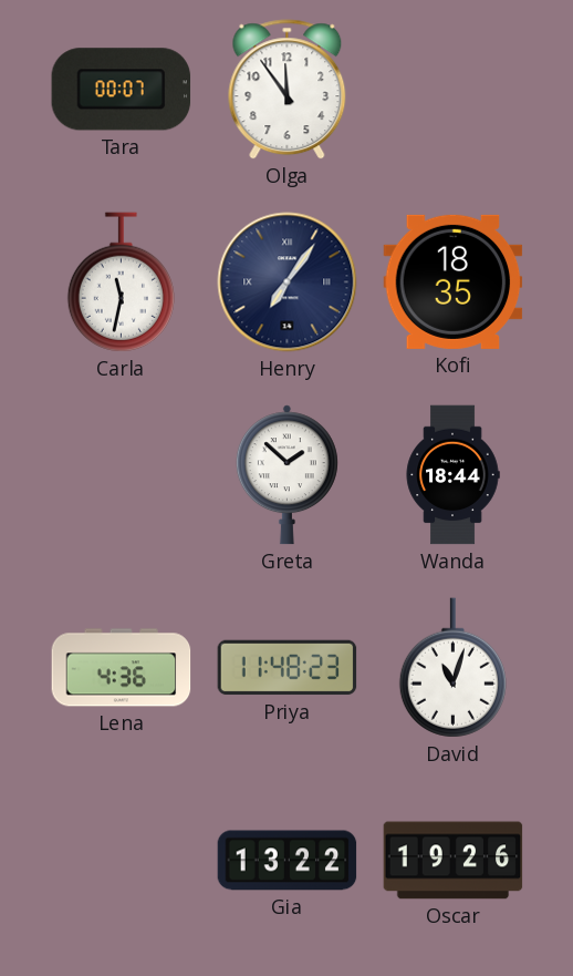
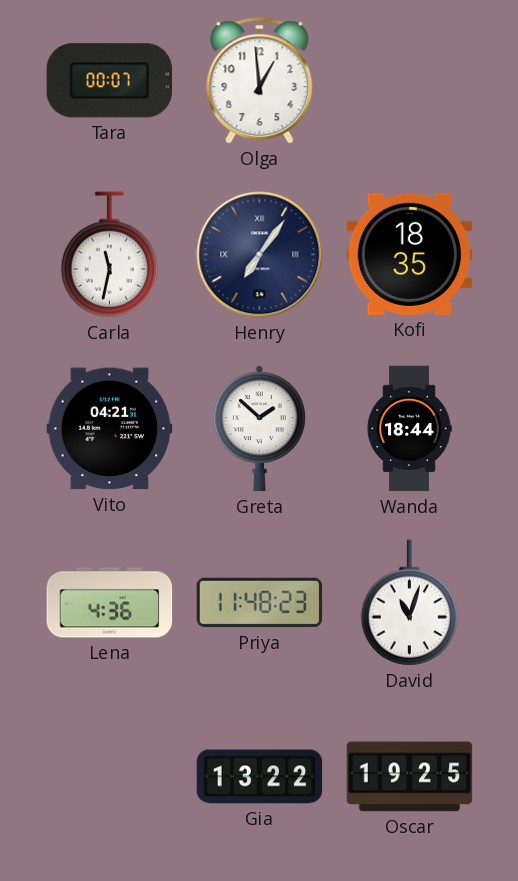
Olga: 11:54 -> 12:59 (260, 81)
Vito: none -> 04:21 (110, 429)
Oscar: 19:26 -> 19:25 (410, 777)
